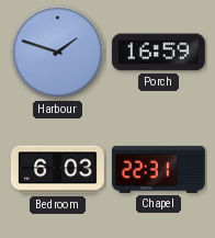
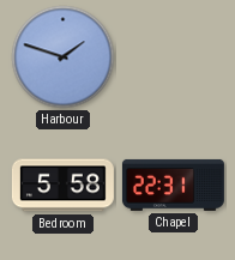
Porch: 16:59 -> none (158, 53)
Bedroom: 6:03 -> 5:58 (62, 186)
